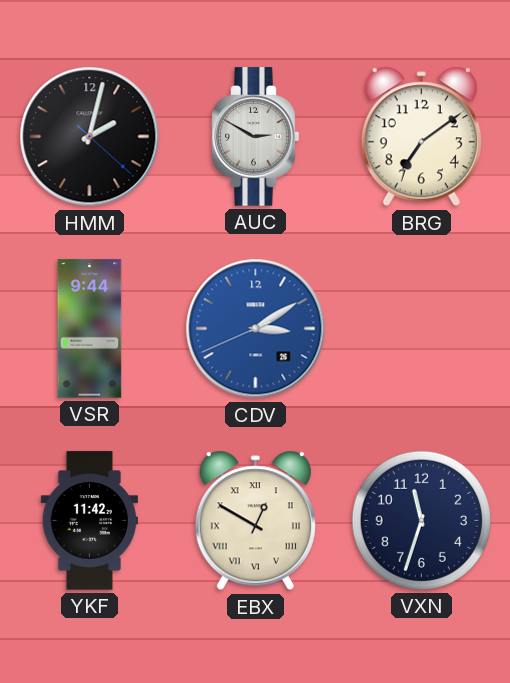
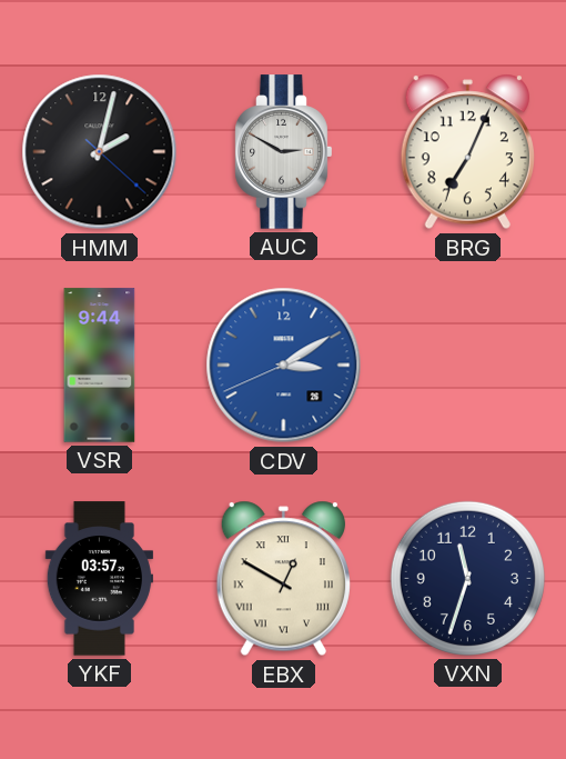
BRG: 7:09 -> 7:04 (467, 152)
YKF: 11:42 -> 03:57 (99, 579)
